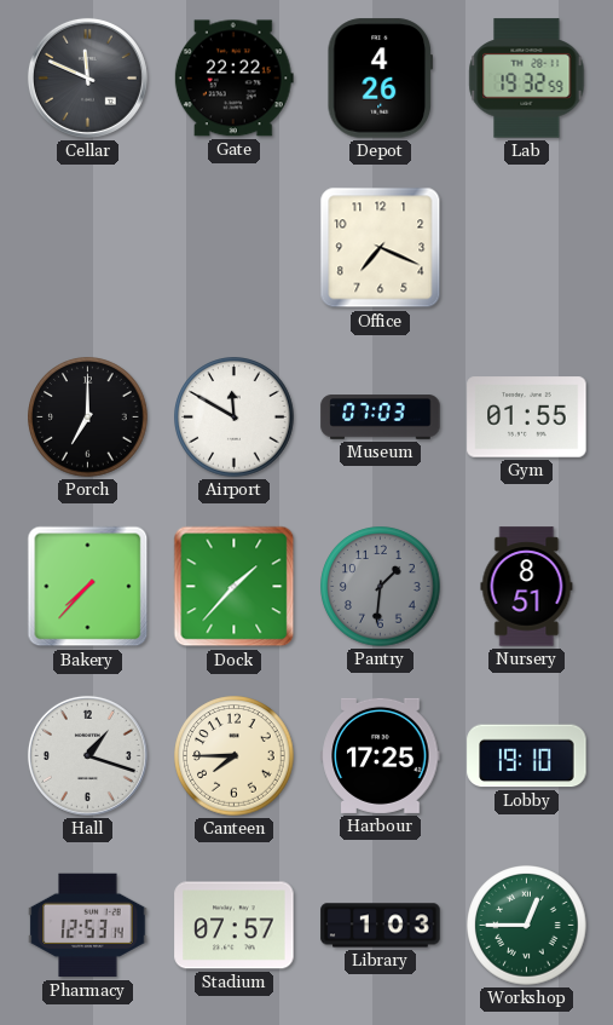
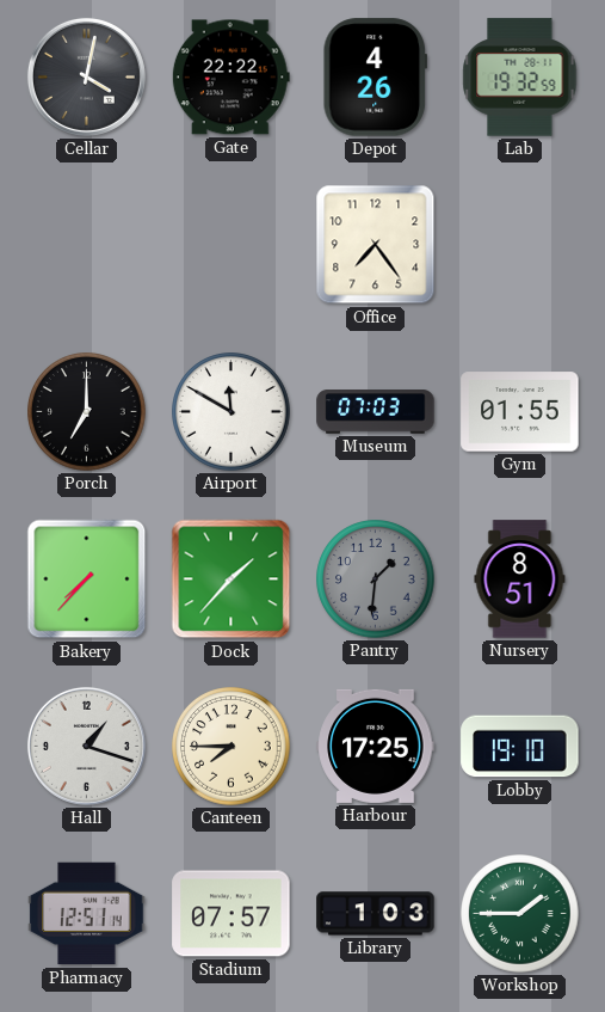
Cellar: 11:49 -> 4:02 (86, 76)
Office: 7:19 -> 7:24 (376, 245)
Pharmacy: 12:53 -> 12:51 (87, 914)
Workshop: 12:45 -> 1:45 (520, 914)
